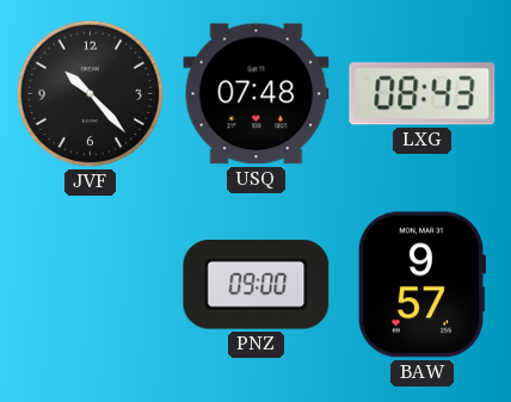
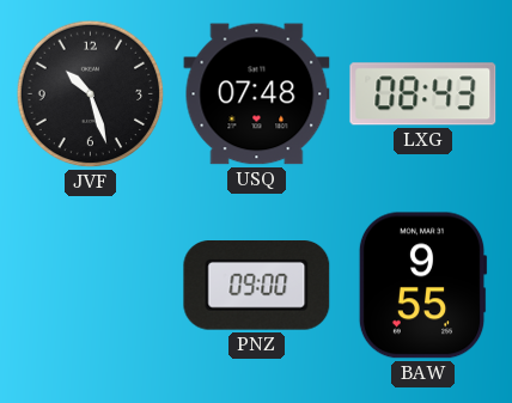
JVF: 10:23 -> 10:27 (91, 94)
BAW: 9:57 -> 9:55 (422, 286)
